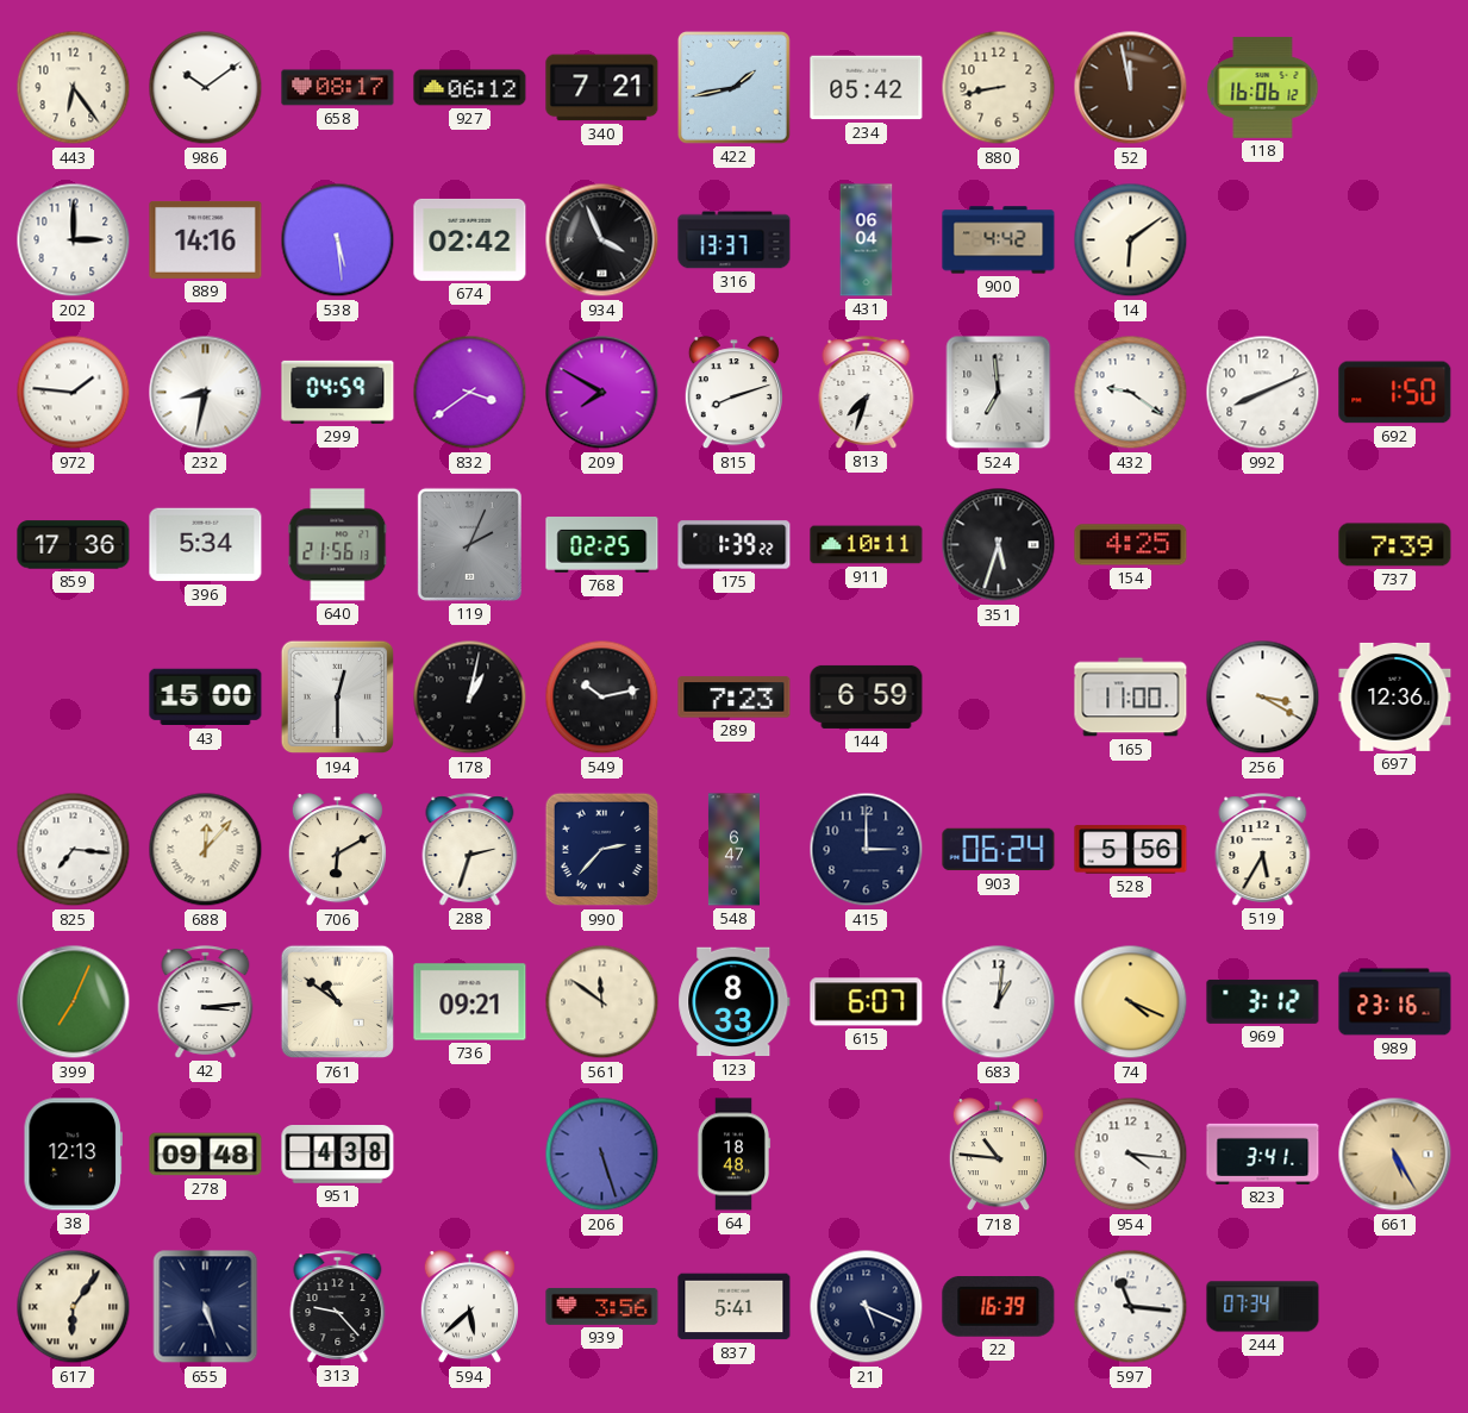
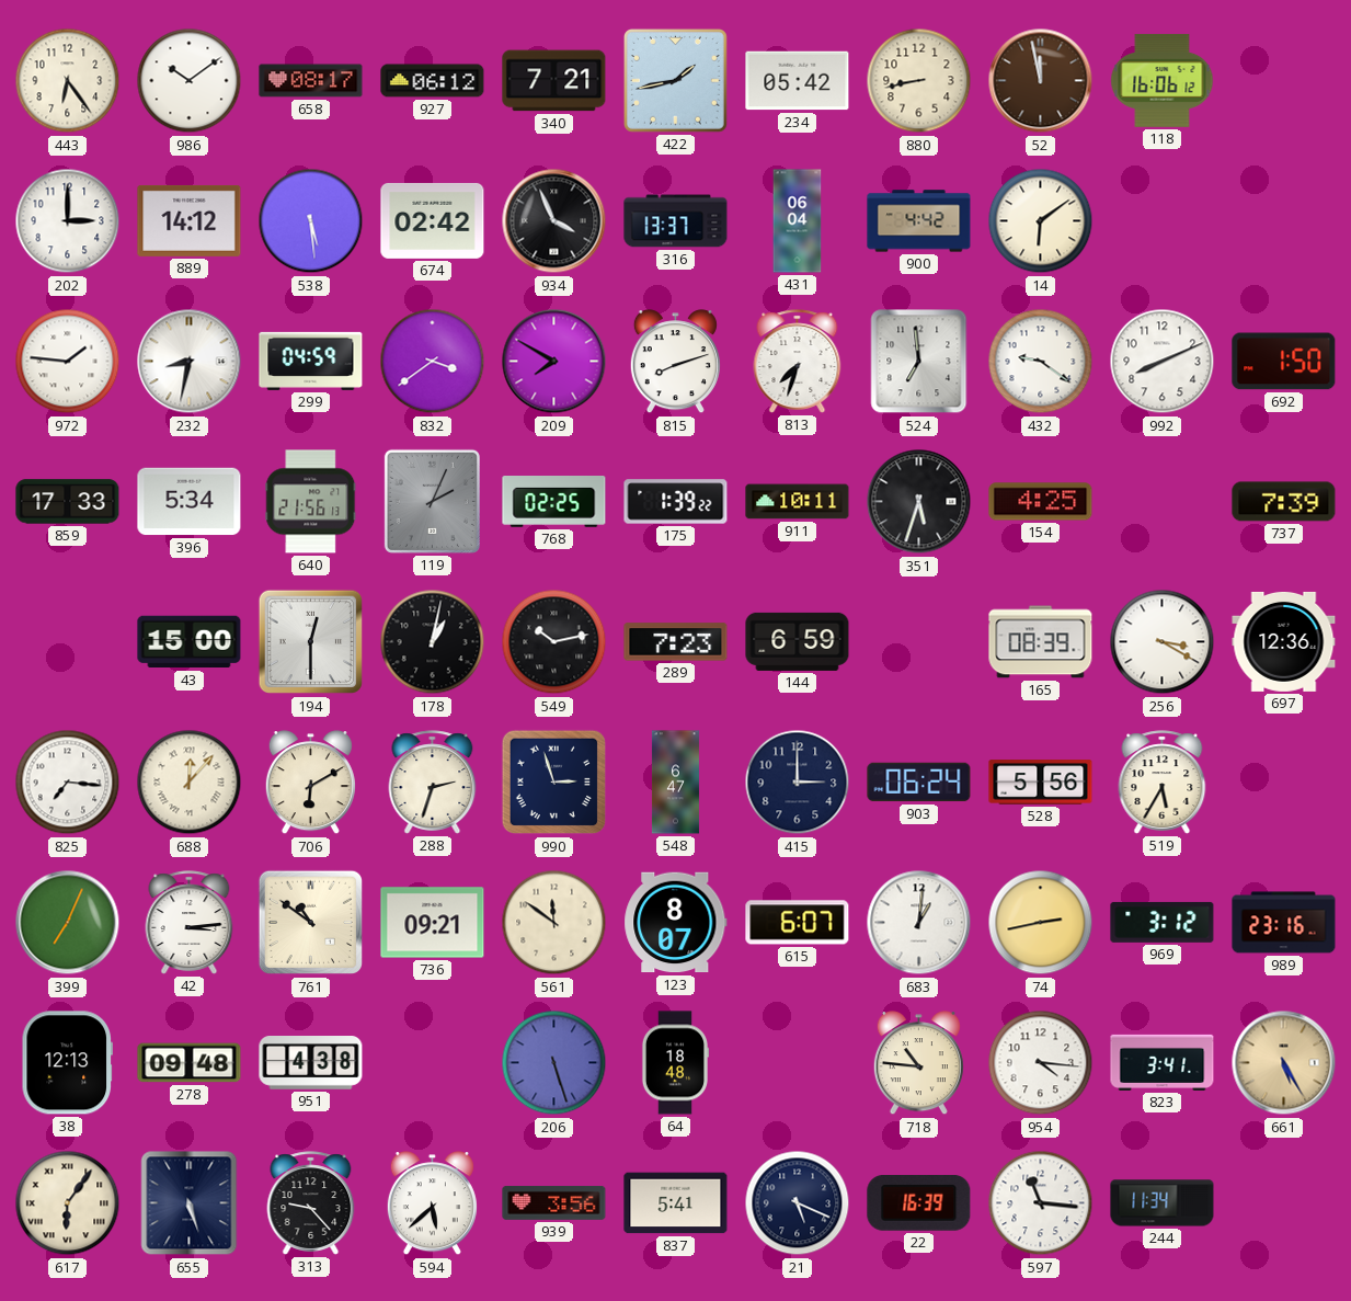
889: 14:16 -> 14:12 (190, 220)
859: 17:36 -> 17:33 (68, 502)
165: 11:00 -> 08:39 (1041, 642)
990: 2:37 -> 2:57 (554, 783)
123: 8:33 -> 8:07 (676, 923)
74: 4:19 -> 2:43 (1041, 923)
244: 07:34 -> 11:34 (1163, 1203)
